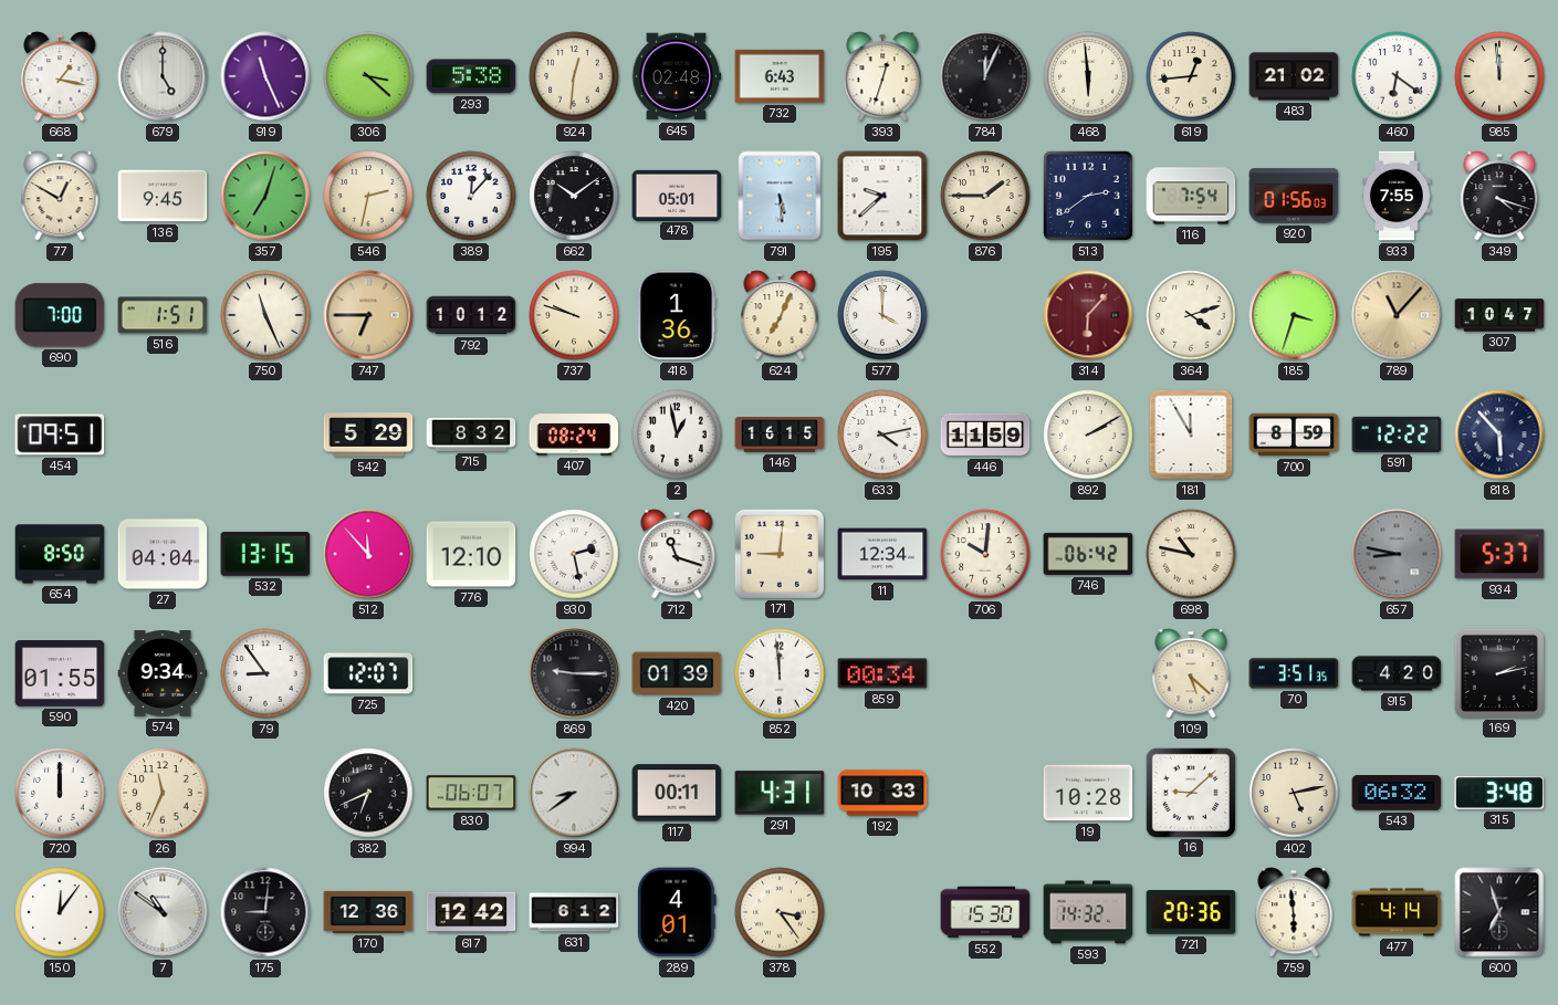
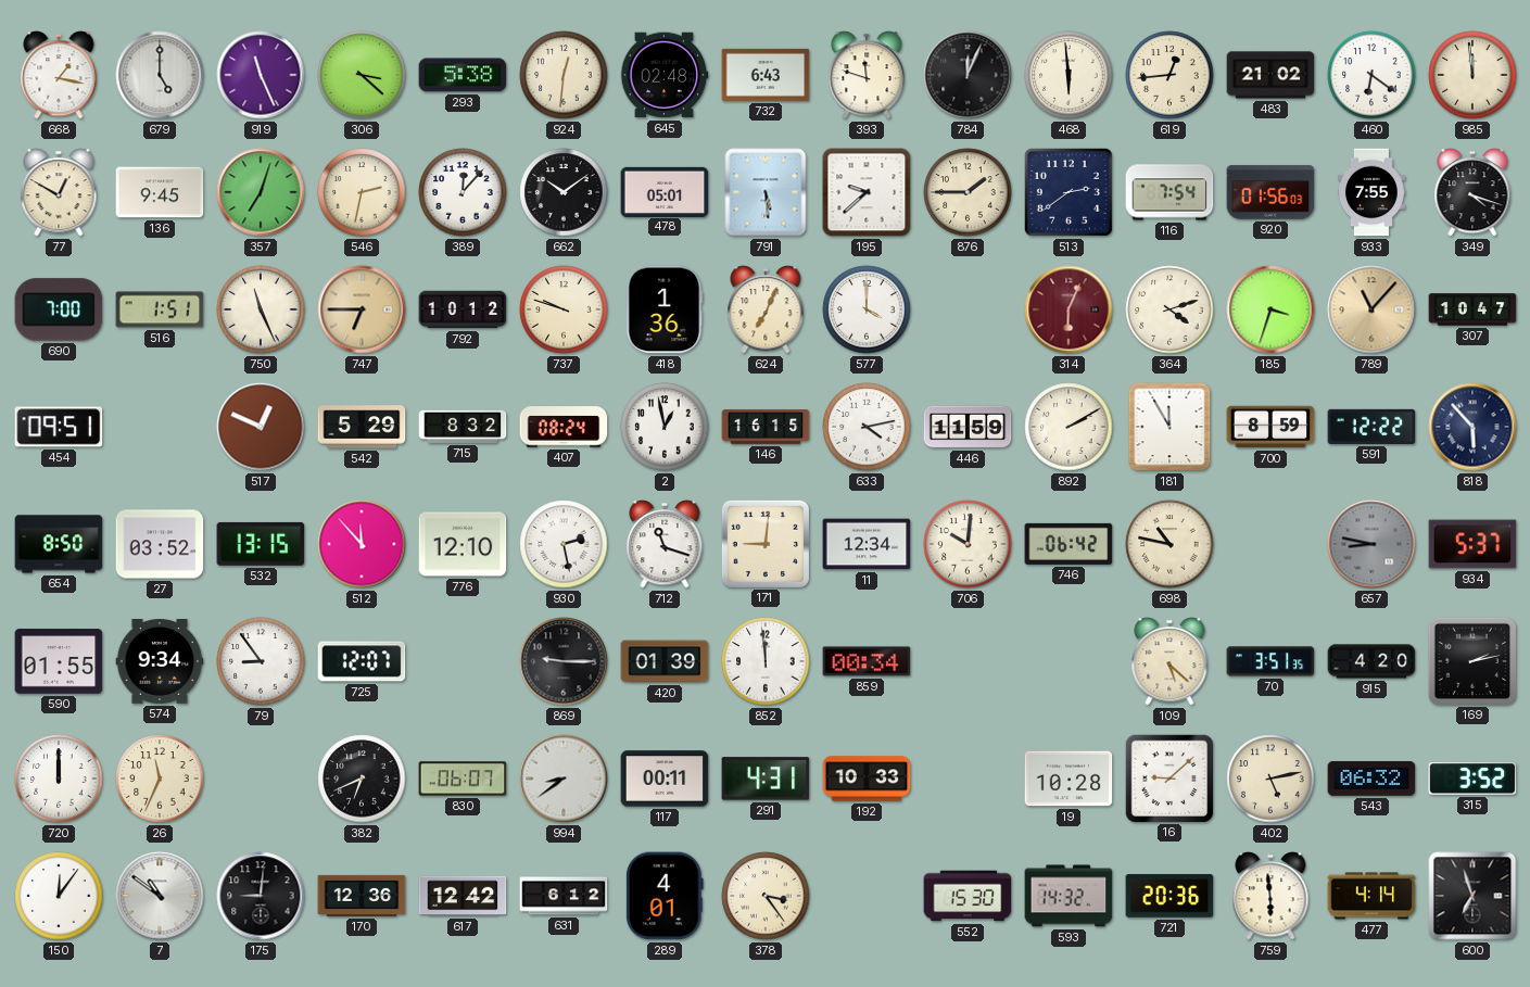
393: 12:33 -> 11:48 (867, 75)
314: 6:07 -> 6:04 (1069, 309)
517: none -> 12:49 (261, 427)
27: 04:04 -> 03:52 (160, 544)
315: 3:48 -> 3:52 (1472, 779)
